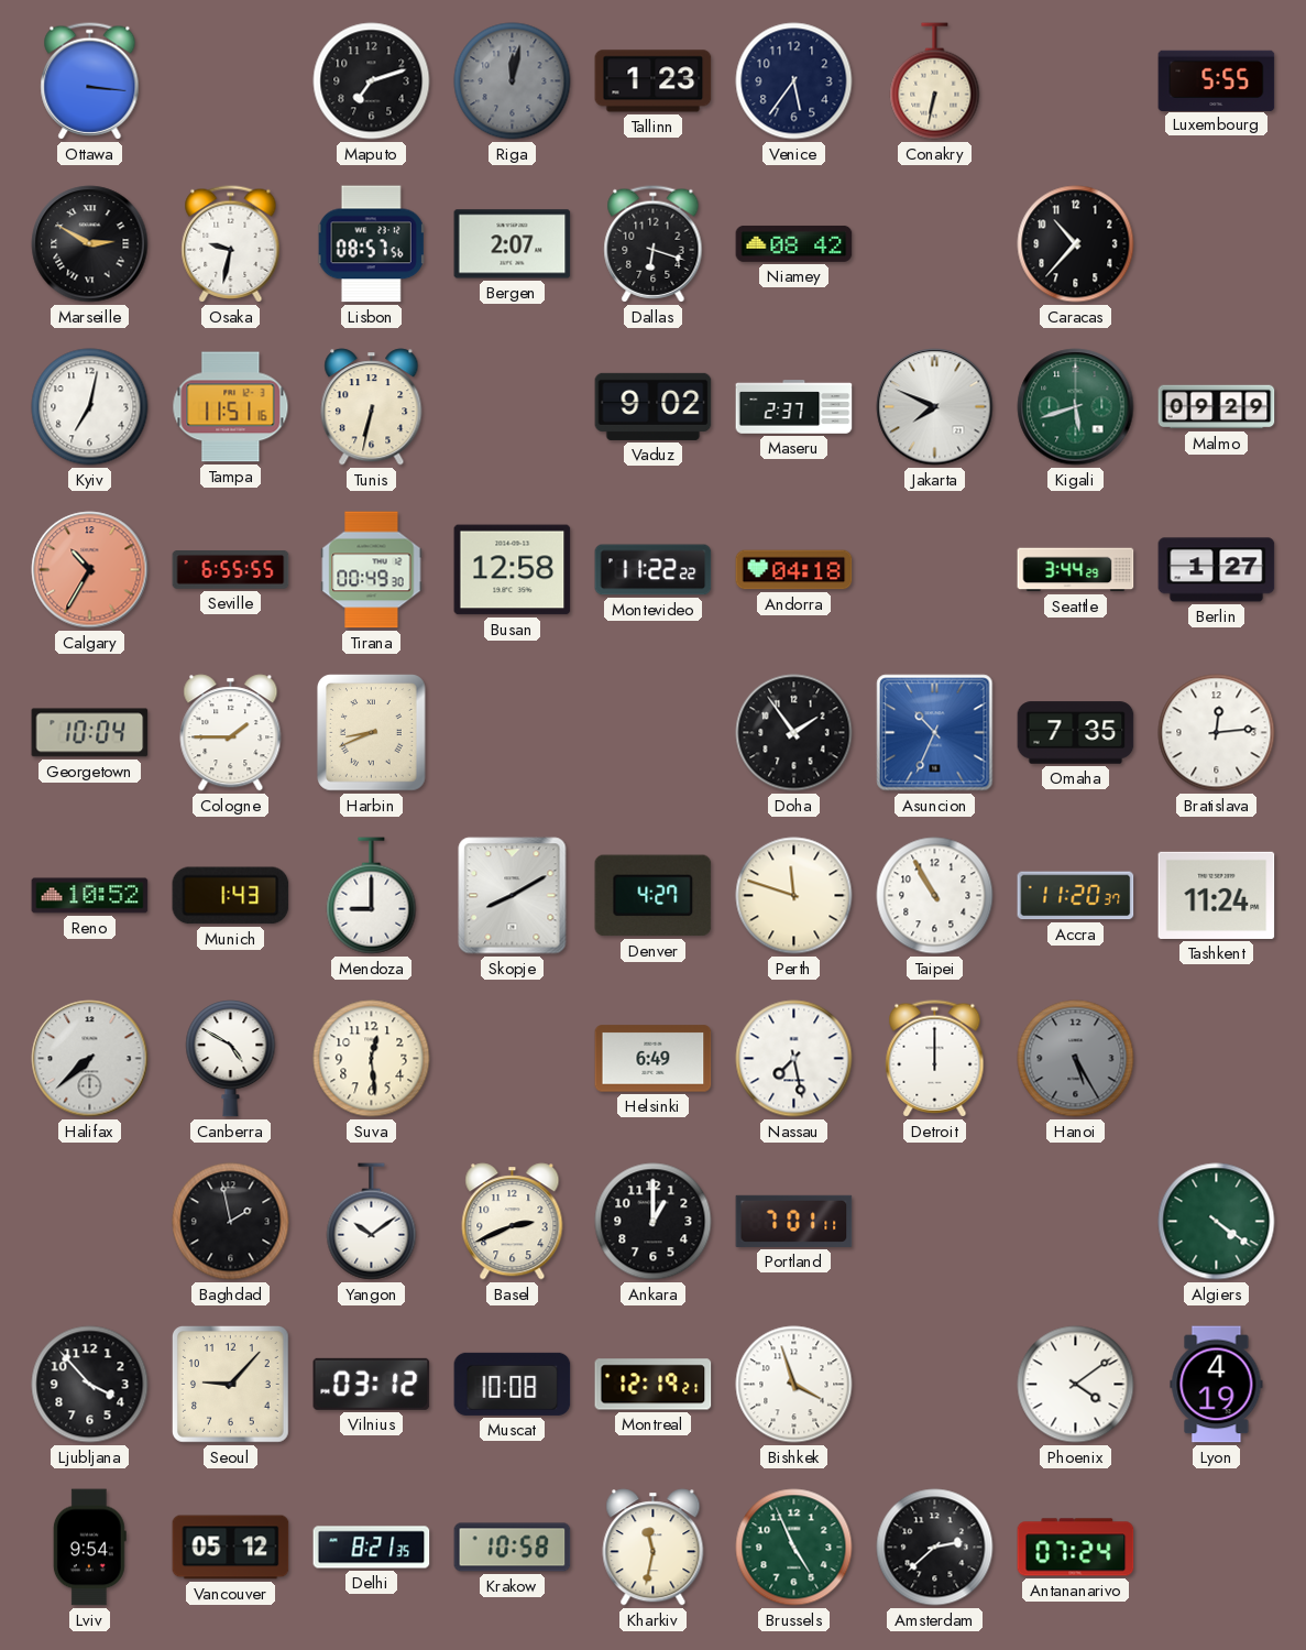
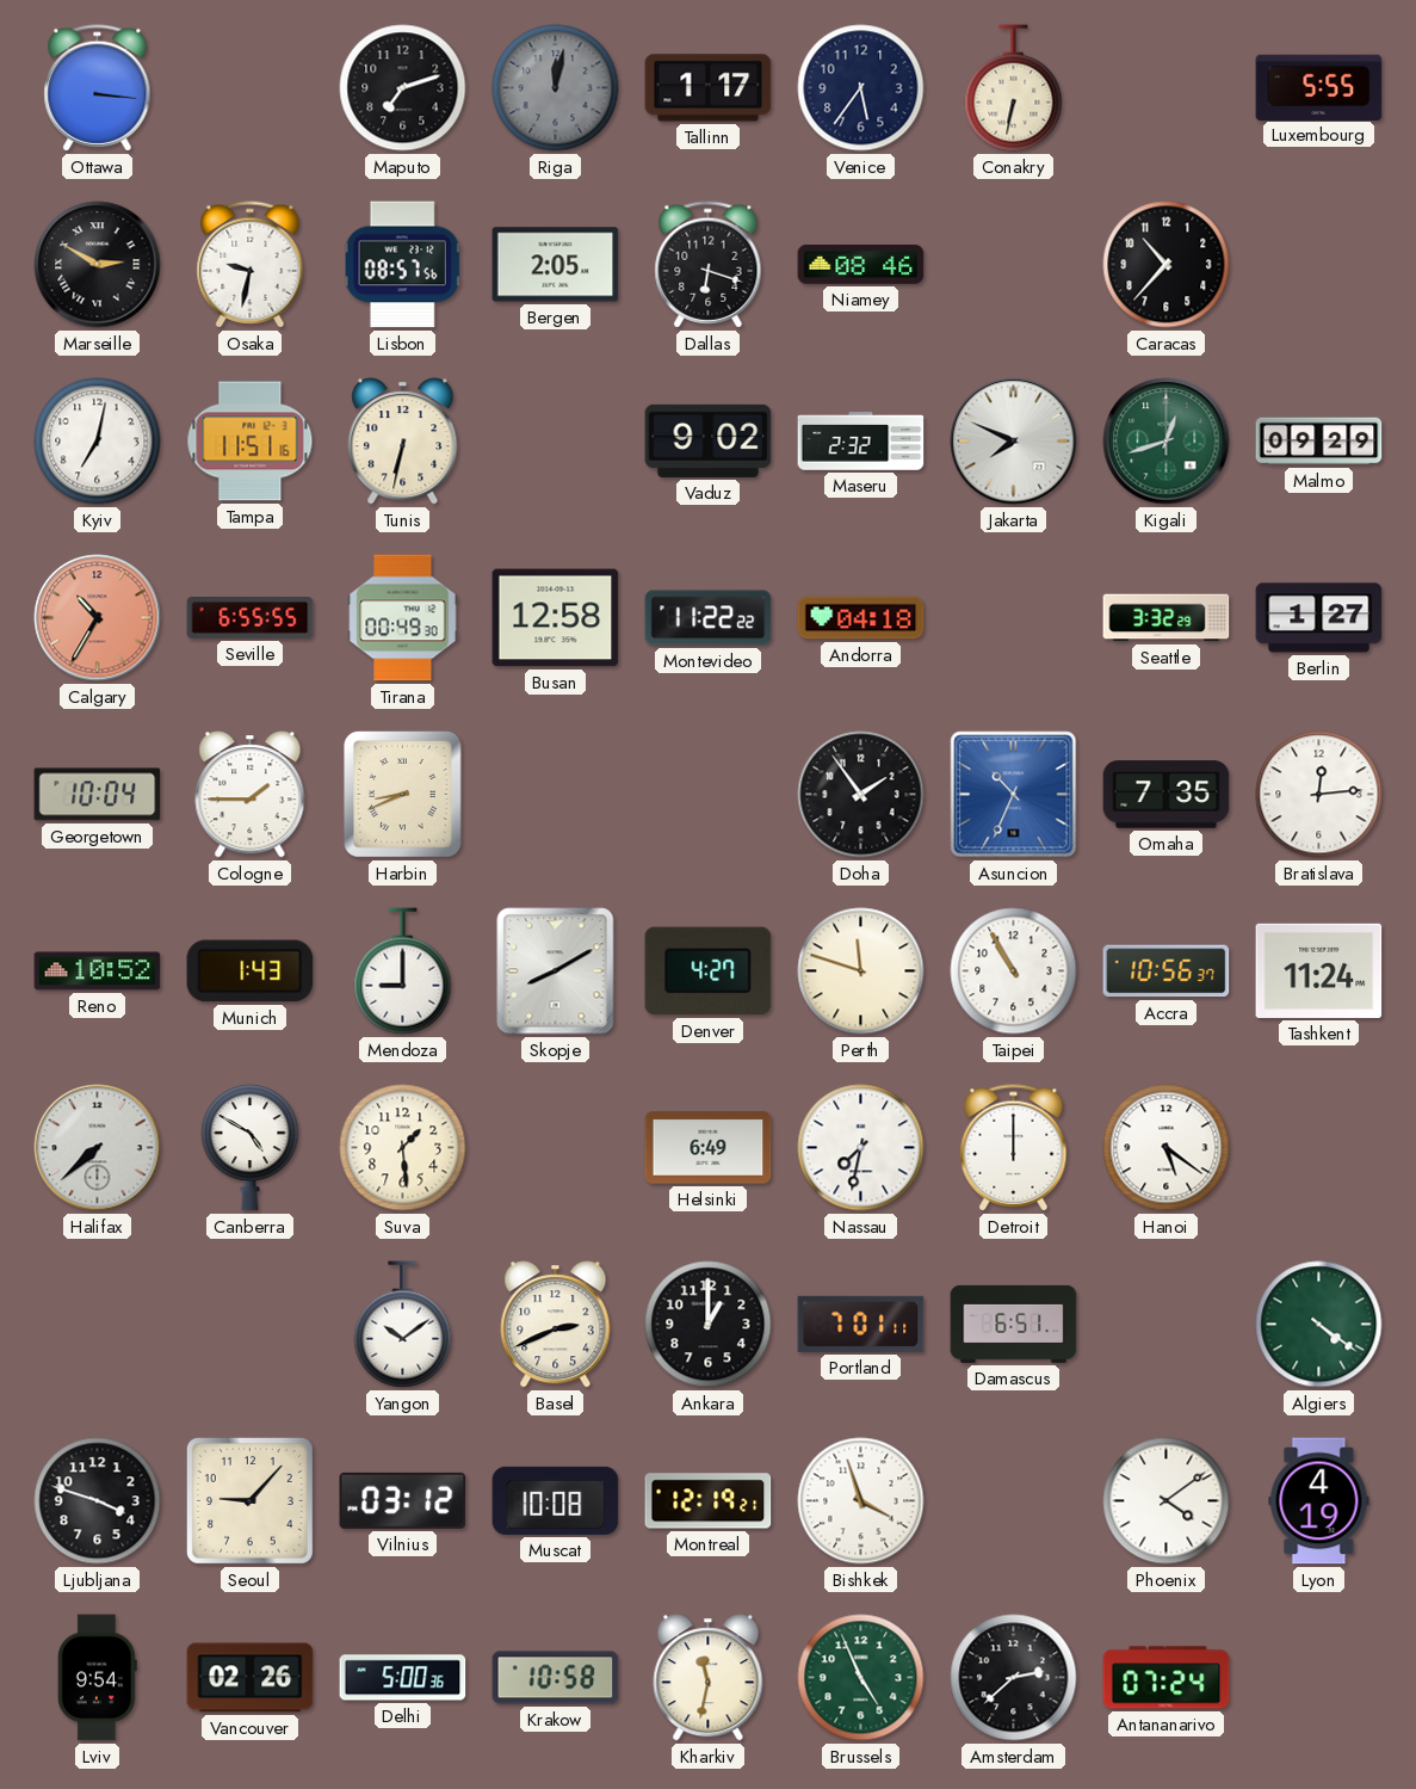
Tallinn: 1:23 -> 1:17 (709, 88)
Bergen: 2:07 -> 2:05 (556, 265)
Niamey: 08:42 -> 08:46 (861, 264)
Maseru: 2:37 -> 2:32 (861, 442)
Kigali: 5:42 -> 12:42 (1167, 442)
Seattle: 3:44 -> 3:32 (1167, 618)
Accra: 11:20 -> 10:56 (1167, 971)
Suva: 12:29 -> 1:29 (403, 1148)
Nassau: 7:28 -> 7:32 (861, 1148)
Hanoi: 5:25 -> 5:21 (1167, 1148)
Hanoi dial: grey -> white (1167, 1148)
Baghdad: 1:58 -> none (231, 1222)
Damascus: none -> 6:51 (1014, 1324)
Ljubljana: 3:53 -> 3:48 (98, 1501)
Vancouver: 05:12 -> 02:26 (251, 1678)
Delhi: 8:21 -> 5:00 (403, 1678)
